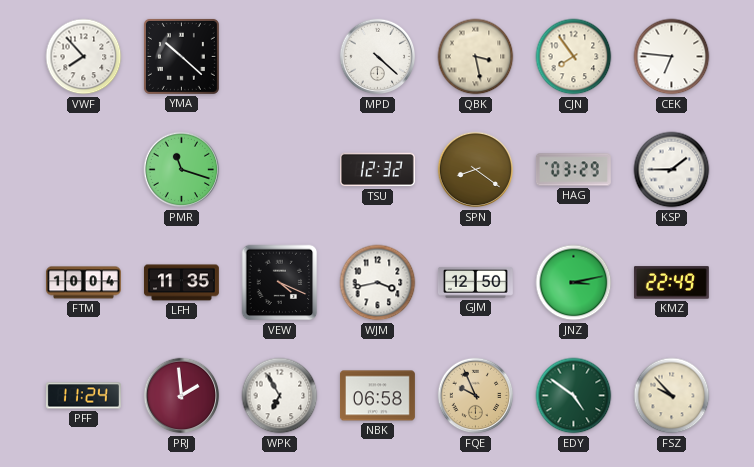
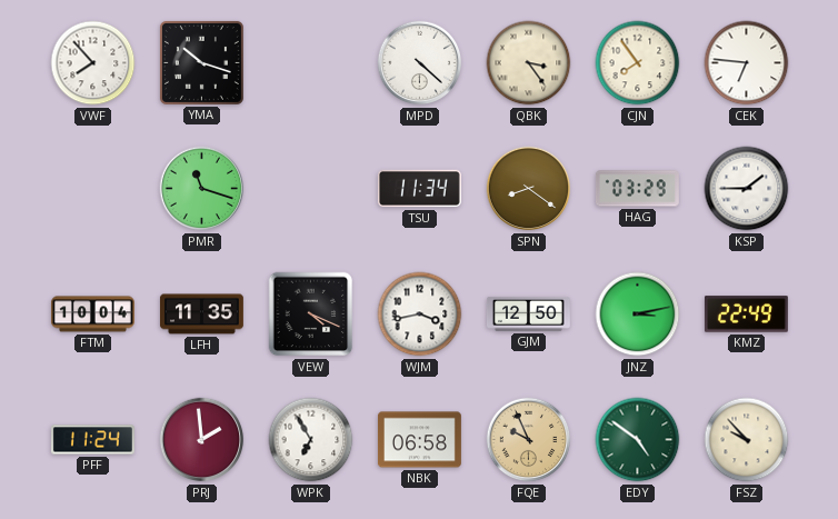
YMA: 10:22 -> 10:18 (201, 62)
QBK: 3:28 -> 3:24 (529, 63)
TSU: 12:32 -> 11:34 (419, 189)
